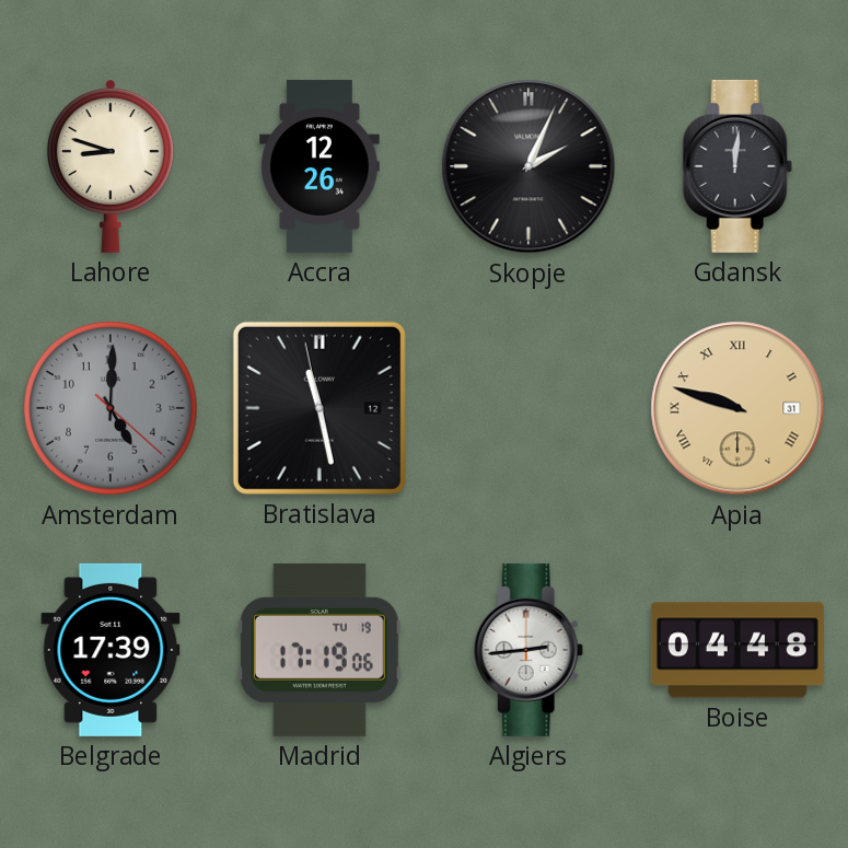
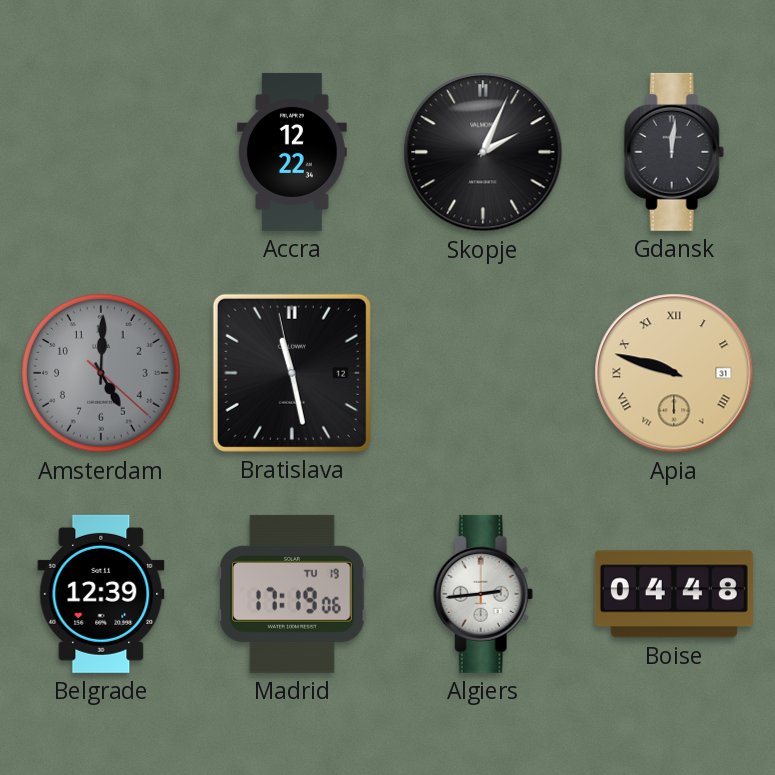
Lahore: 8:48 -> none (111, 166)
Accra: 12:26 -> 12:22 (293, 152)
Belgrade: 17:39 -> 12:39 (101, 594)
